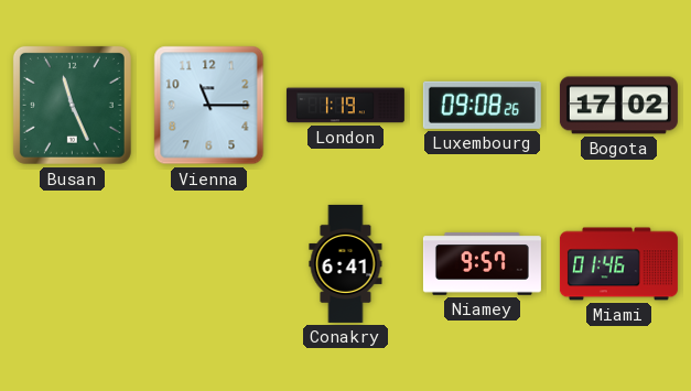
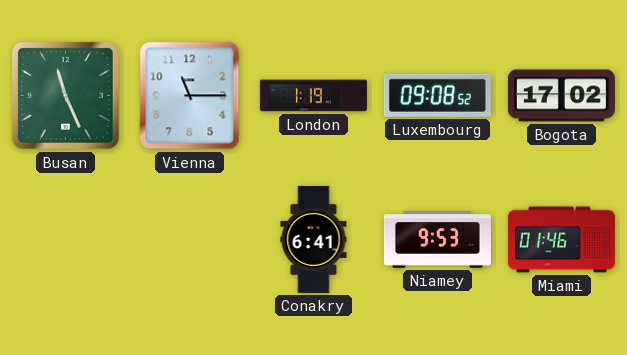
Luxembourg: 09:08:26 -> 09:08:52 (437, 95)
Niamey: 9:57 -> 9:53 (437, 240)
